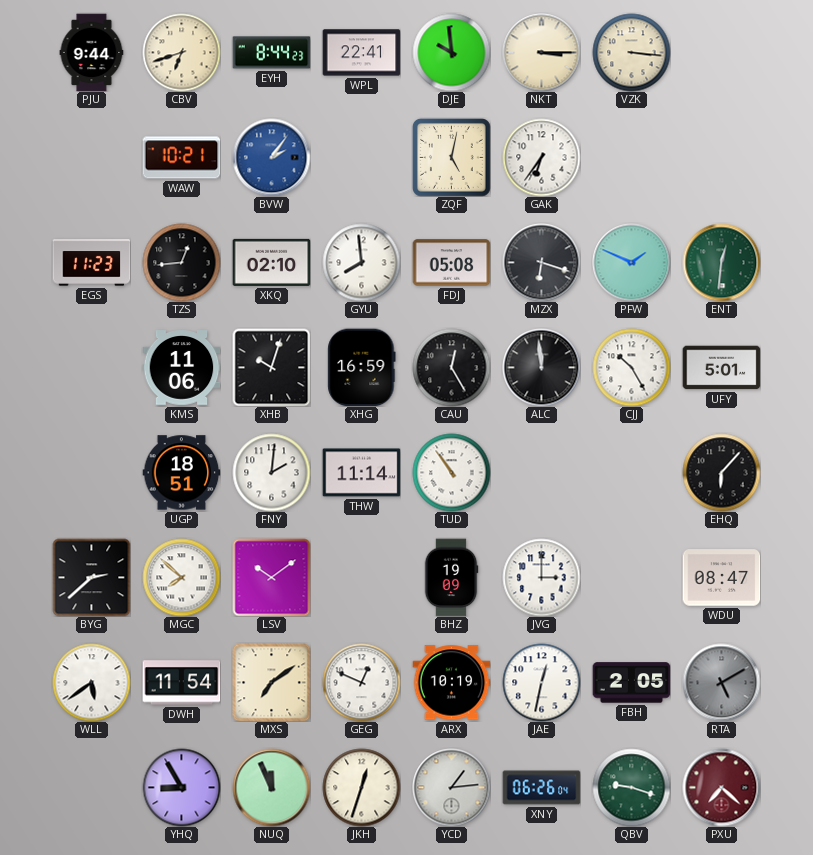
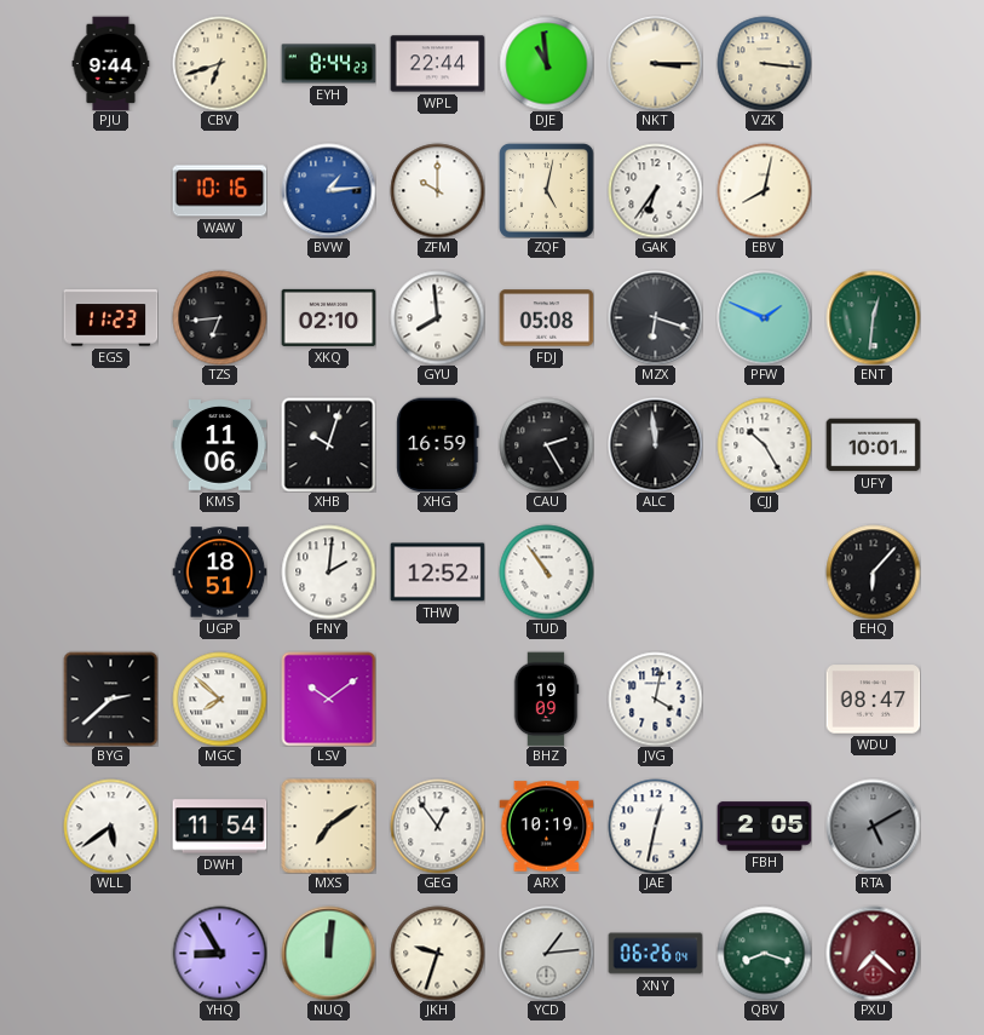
WPL: 22:41 -> 22:44 (437, 64)
DJE: 9:59 -> 10:59 (546, 63)
WAW: 10:21 -> 10:16 (219, 191)
BVW: 2:06 -> 1:14 (328, 190)
ZFM: none -> 10:00 (437, 190)
EBV: none -> 8:02 (764, 190)
TZS: 12:44 -> 6:44 (219, 317)
CAU: 12:25 -> 2:25 (546, 444)
UFY: 5:01 -> 10:01 (873, 445)
THW: 11:14 -> 12:52 (437, 573)
JVG: 3:00 -> 4:02 (655, 698)
GEG: 12:49 -> 12:54 (437, 826)
NUQ: 11:56 -> 12:01 (328, 953)
JKH: 12:33 -> 9:33 (437, 953)
QBV: 9:18 -> 8:18 (764, 953)
